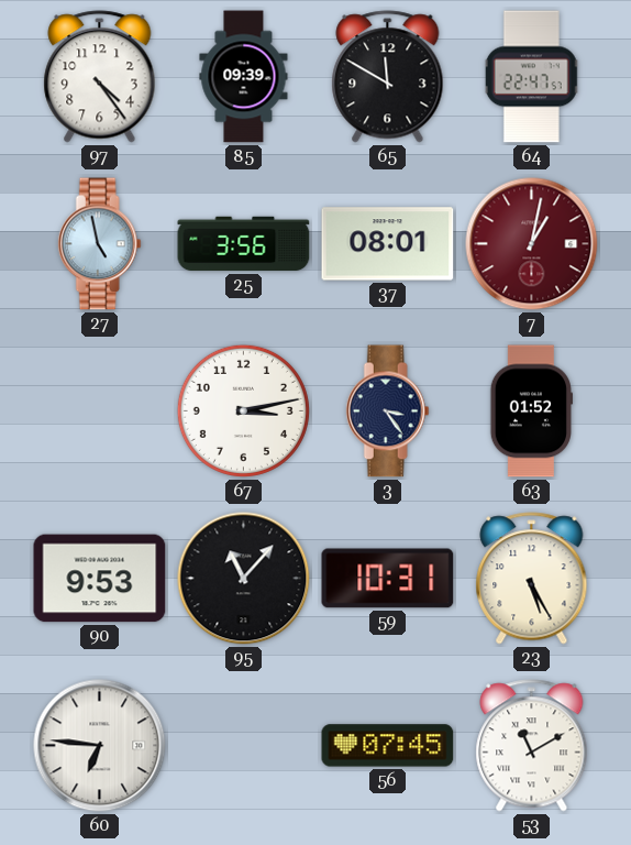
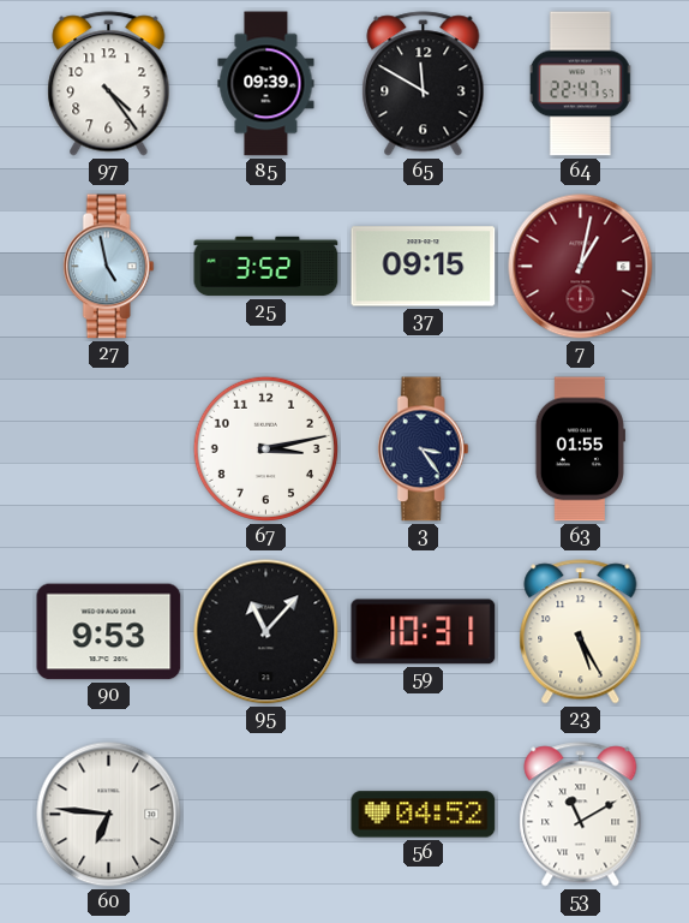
25: 3:56 -> 3:52 (266, 267)
37: 08:01 -> 09:15 (424, 267)
63: 01:52 -> 01:55 (580, 449)
56: 07:45 -> 04:52 (424, 815)
